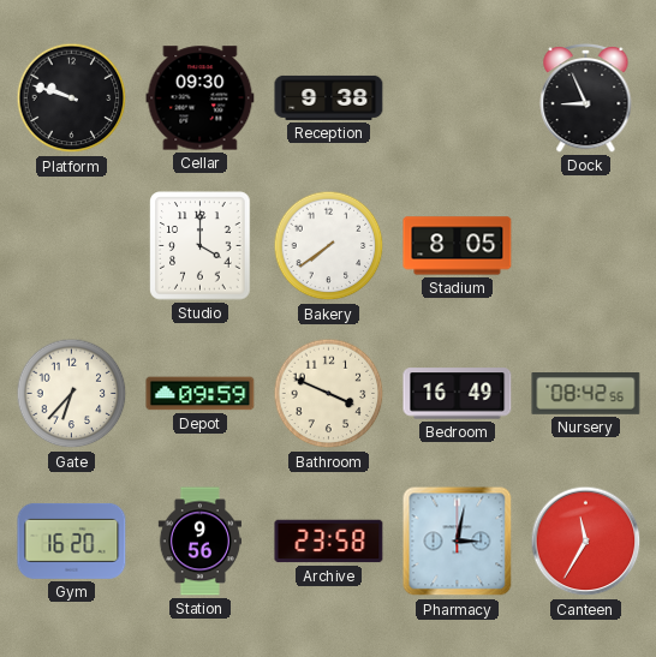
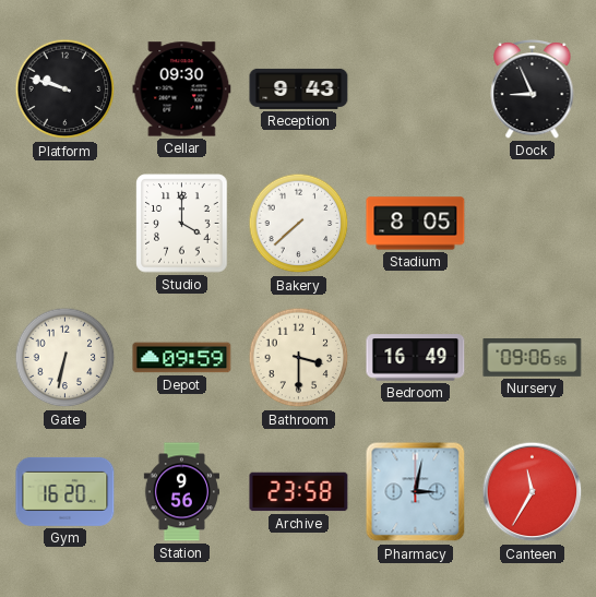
Reception: 9:38 -> 9:43 (299, 88)
Bakery: 7:39 -> 7:38 (299, 224)
Gate: 6:37 -> 6:32 (65, 358)
Bathroom: 3:49 -> 3:30 (299, 358)
Nursery: 08:42 -> 09:06 (533, 358)
